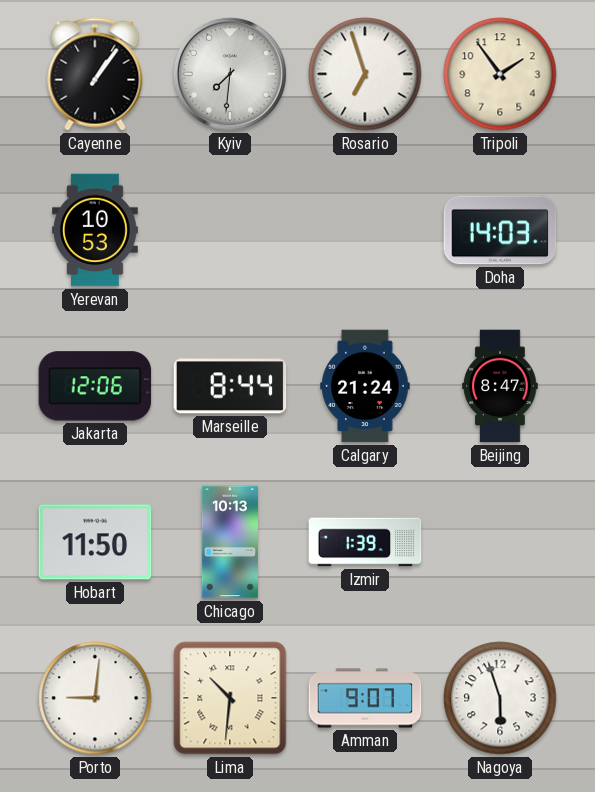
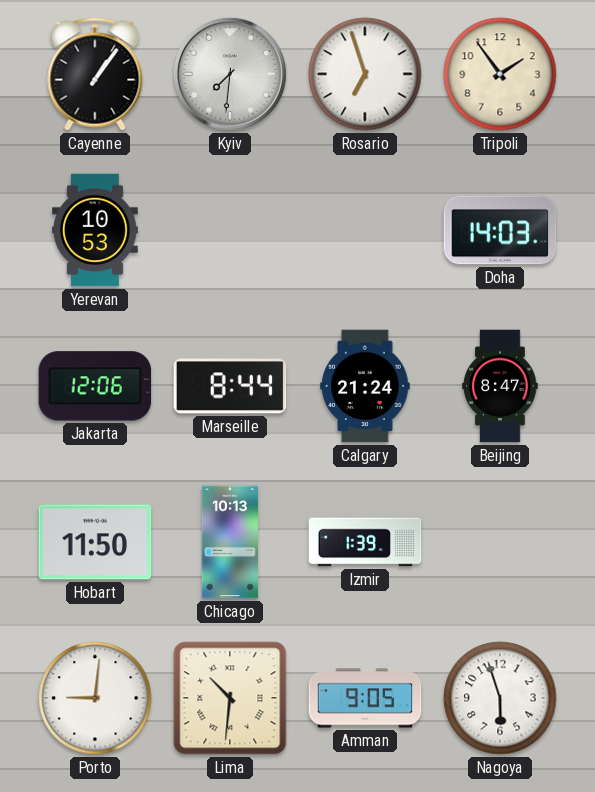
Amman: 9:07 -> 9:05 (365, 698)
